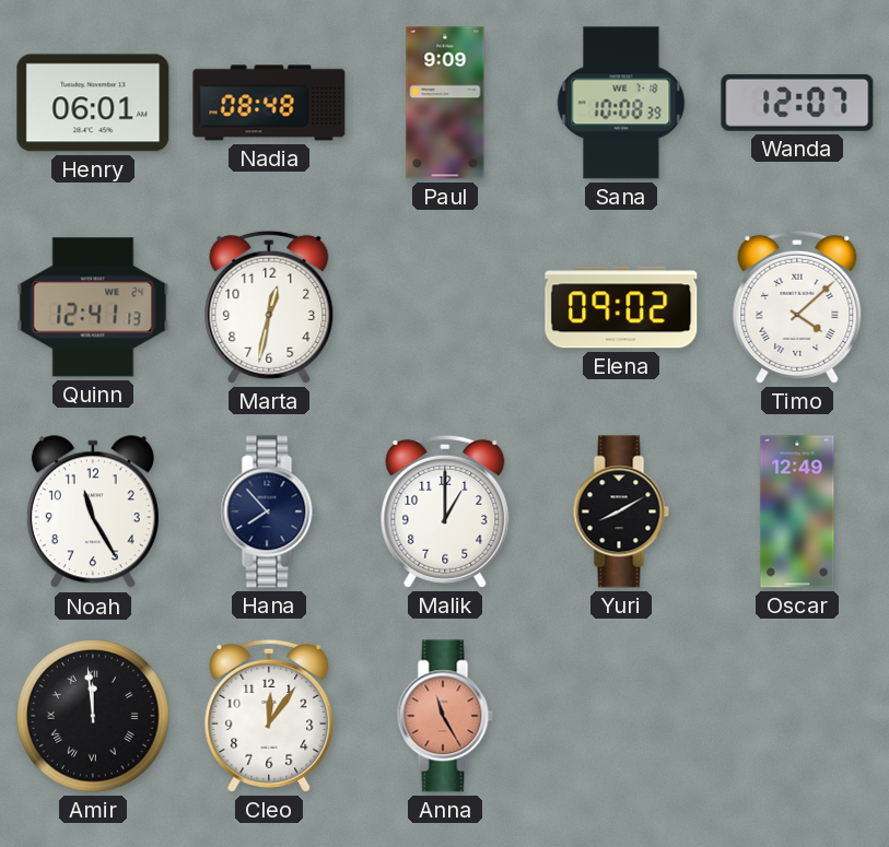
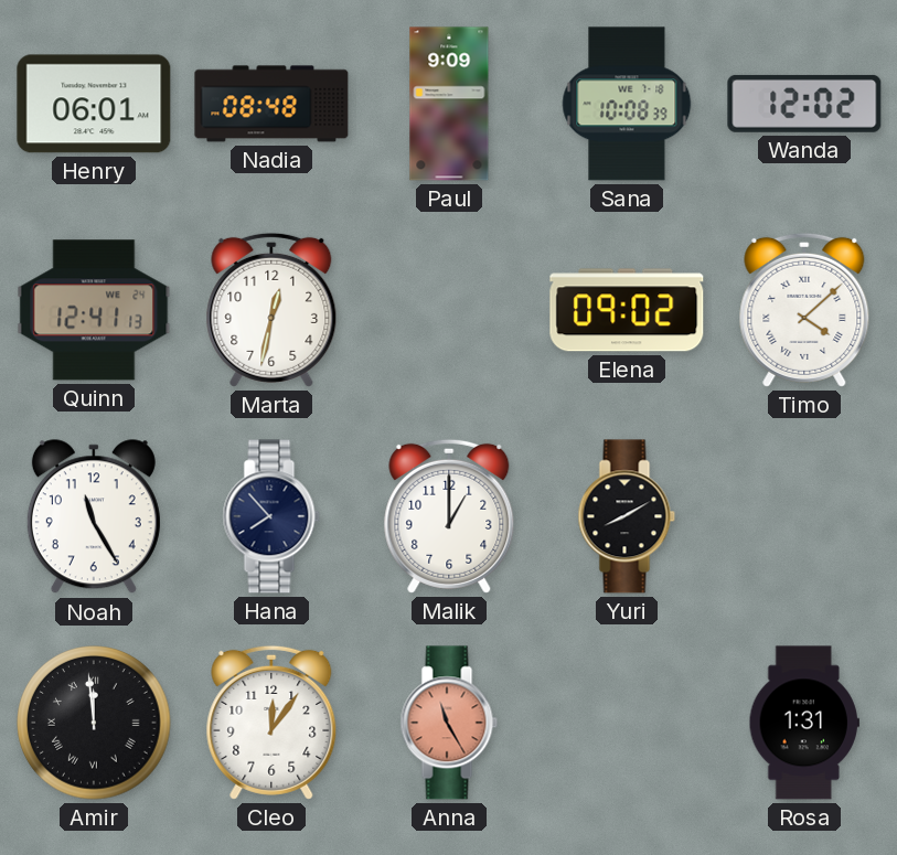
Wanda: 12:07 -> 12:02 (804, 104)
Oscar: 12:49 -> none (797, 511)
Rosa: none -> 1:31 (804, 723)
